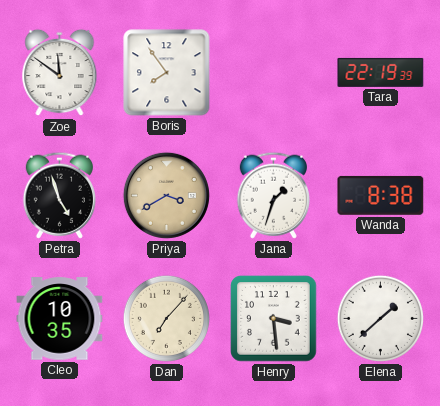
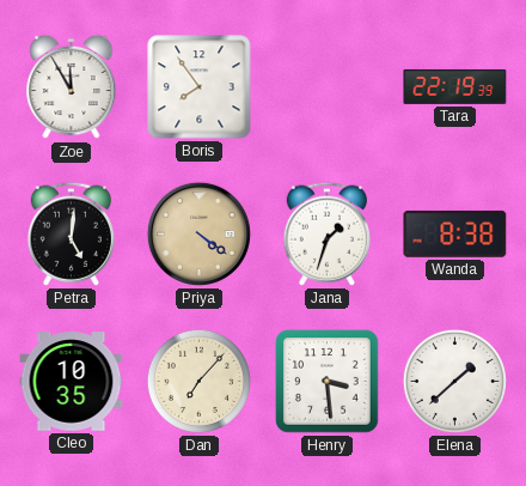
Zoe: 11:51 -> 11:55 (72, 87)
Petra: 4:57 -> 5:01 (71, 233)
Priya: 3:40 -> 4:21 (198, 233)
